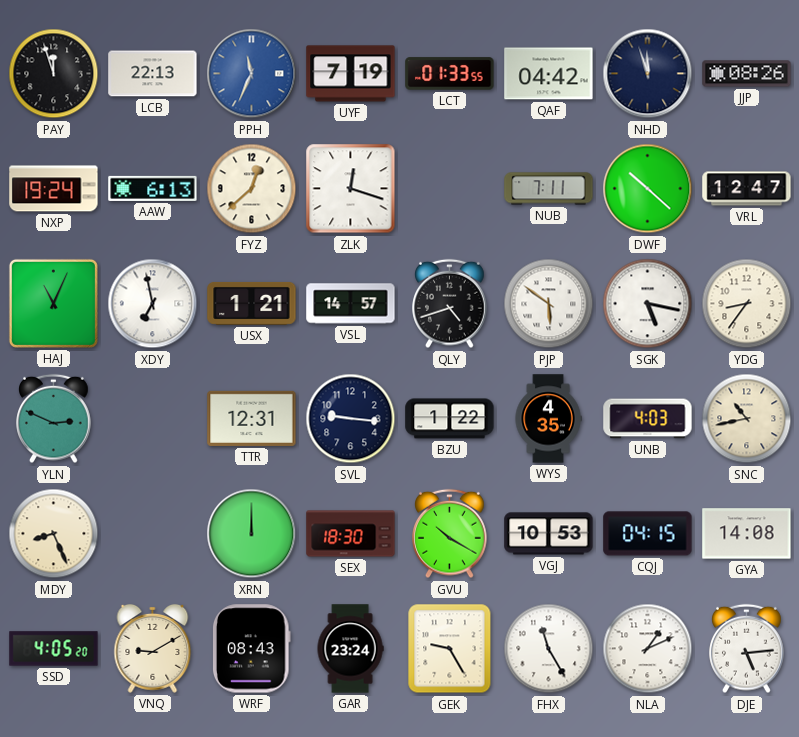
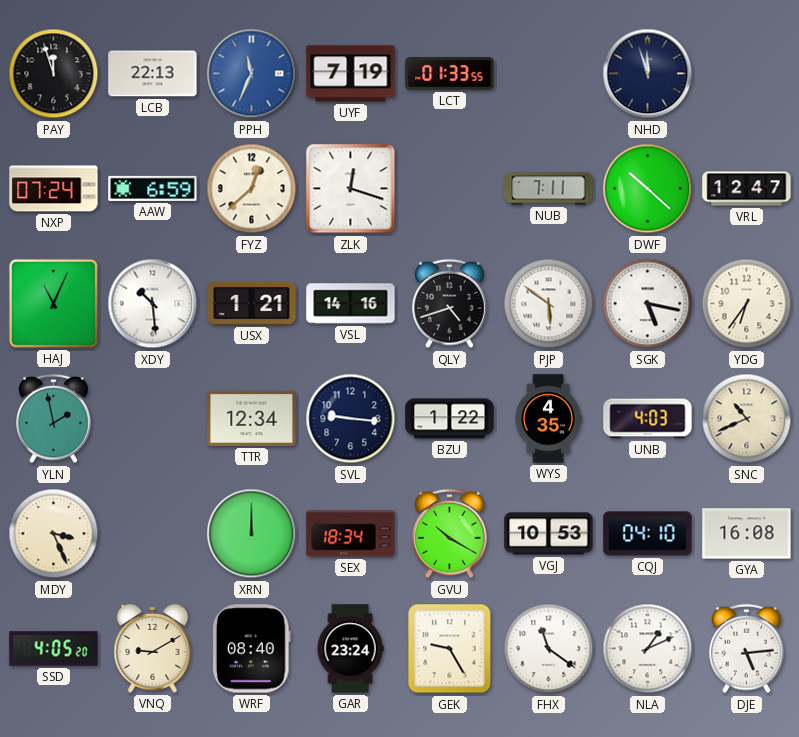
QAF: 04:42 -> none (549, 74)
JJP: 08:26 -> none (747, 74)
NXP: 19:24 -> 07:24 (54, 189)
AAW: 6:13 -> 6:59 (153, 188)
XDY: 6:58 -> 10:29 (153, 304)
VSL: 14:57 -> 14:16 (351, 304)
YDG: 8:36 -> 6:36 (747, 304)
YLN: 2:49 -> 1:58 (54, 419)
TTR: 12:31 -> 12:34 (252, 418)
SNC: 10:43 -> 10:41 (747, 419)
MDY: 8:26 -> 3:26 (54, 534)
SEX: 18:30 -> 18:34 (351, 534)
CQJ: 04:15 -> 04:10 (648, 534)
GYA: 14:08 -> 16:08 (747, 534)
WRF: 08:43 -> 08:40 (251, 649)
FHX: 11:25 -> 11:21 (549, 649)
